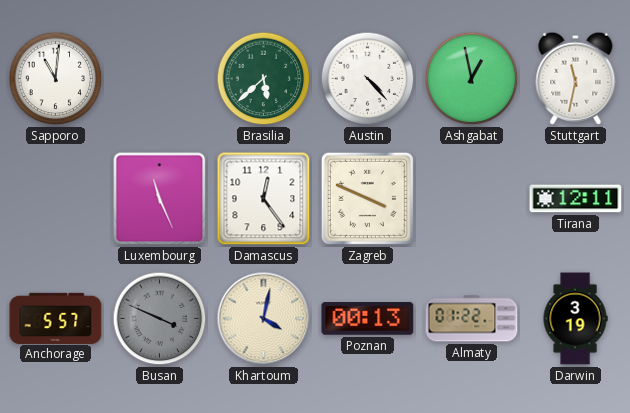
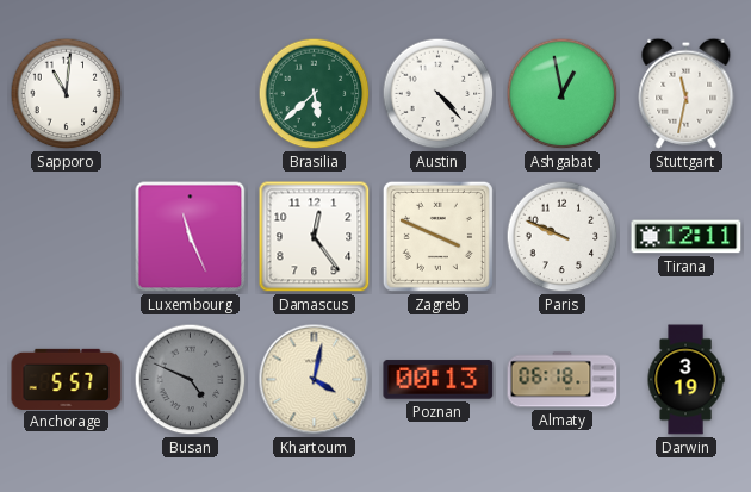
Paris: none -> 9:49 (563, 237)
Busan: 3:49 -> 4:49 (191, 380)
Almaty: 01:22 -> 06:18 (563, 380)
